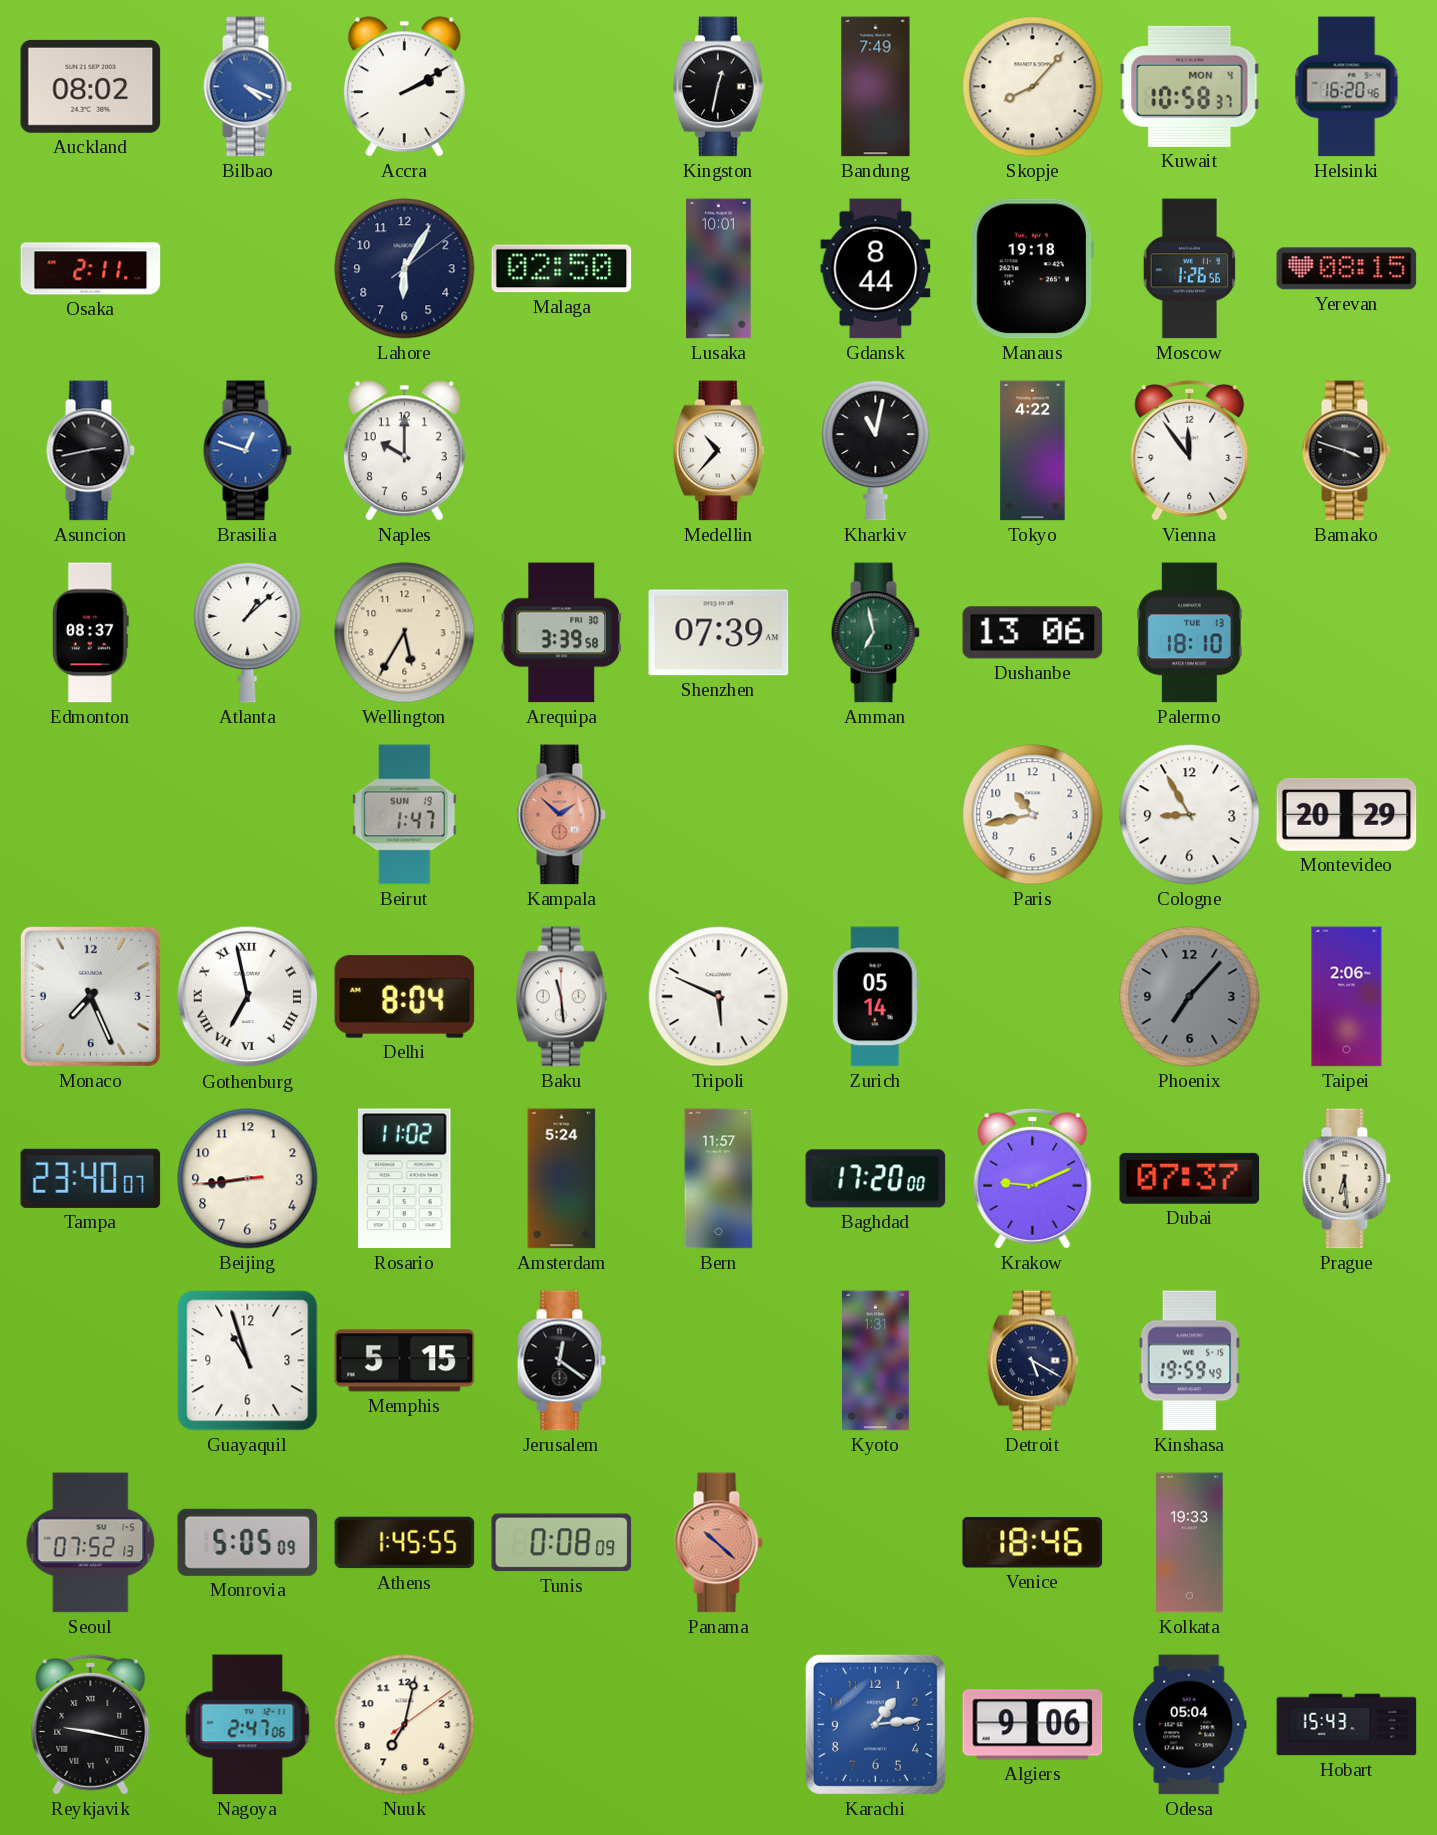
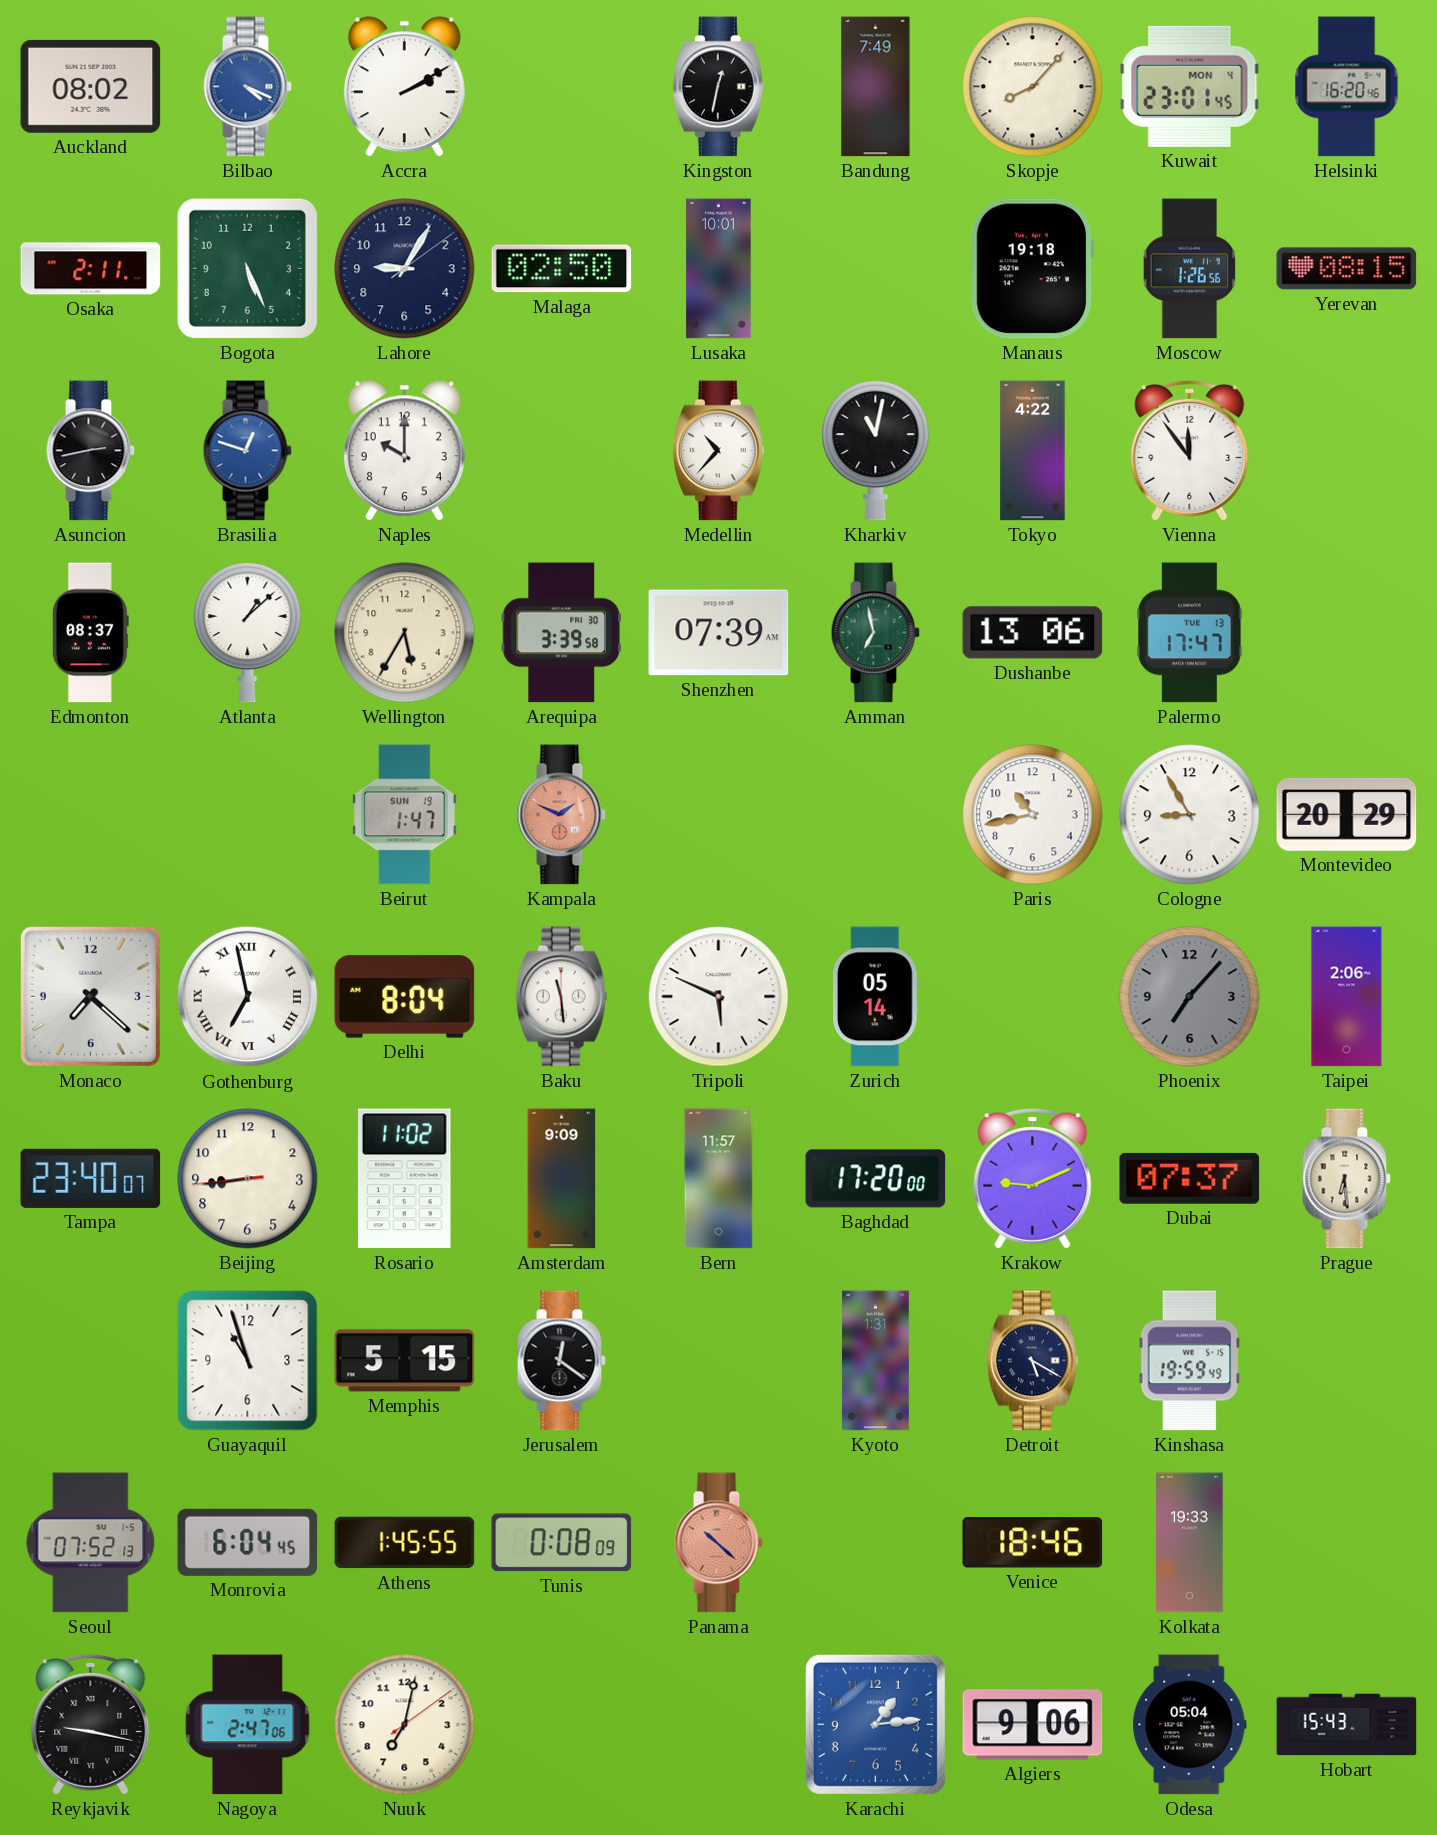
Kuwait: 10:58 -> 23:01 (1190, 86)
Bogota: none -> 5:26 (247, 268)
Lahore: 6:05 -> 9:05 (405, 269)
Gdansk: 8:44 -> none (876, 269)
Bamako: 3:48 -> none (1346, 451)
Palermo: 18:10 -> 17:47 (1190, 633)
Kampala: 1:52 -> 1:49 (561, 815)
Monaco: 7:26 -> 7:22 (90, 996)
Amsterdam: 5:24 -> 9:09 (562, 1179)
Monrovia: 5:05 -> 6:04 (248, 1542)
